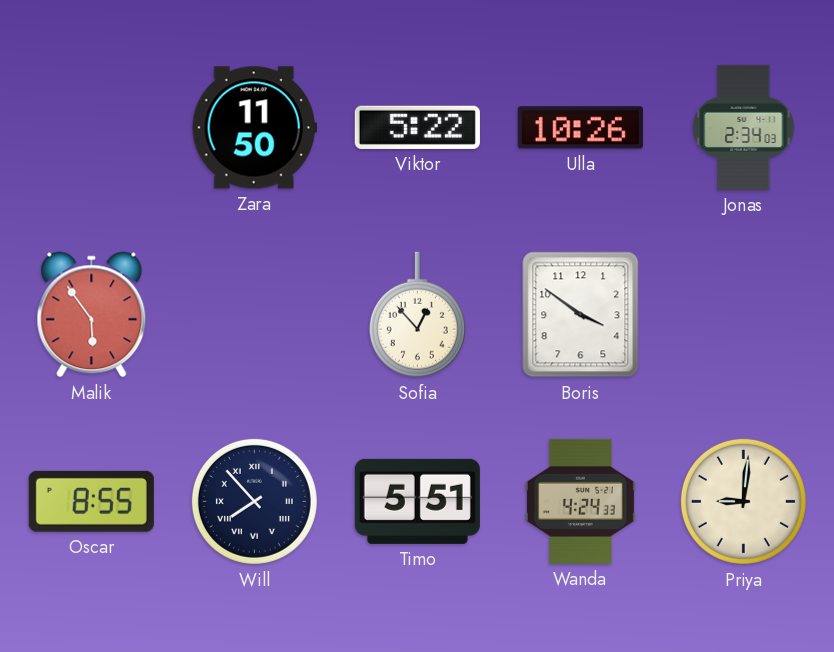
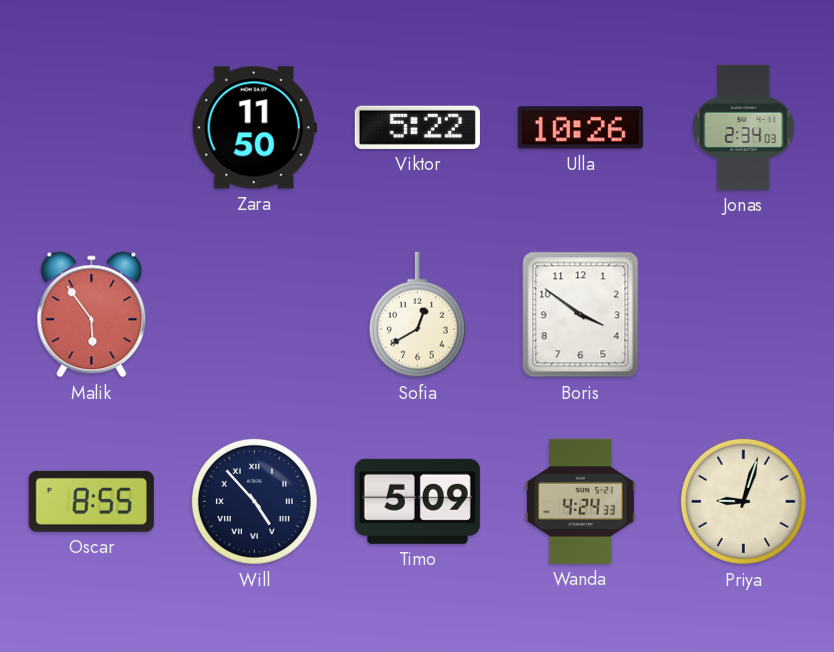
Sofia: 12:53 -> 12:40 (417, 315)
Will: 7:53 -> 4:53 (254, 501)
Timo: 5:51 -> 5:09 (417, 501)
Priya: 9:01 -> 9:03 (743, 501)
